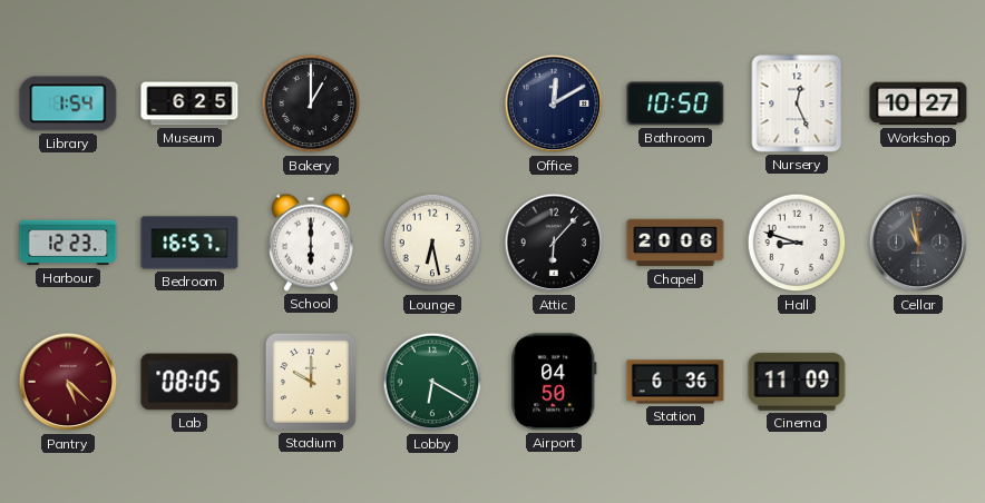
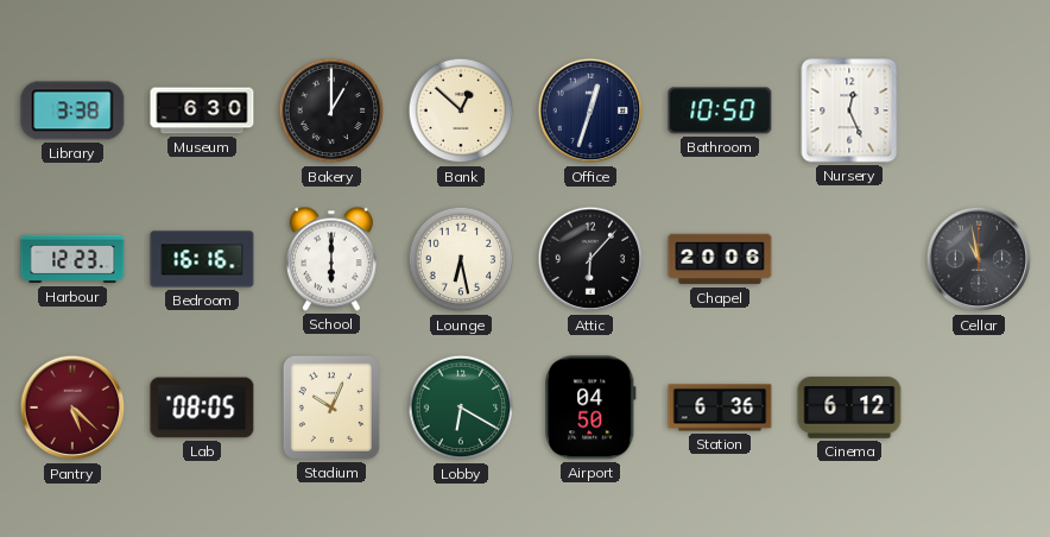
Library: 1:54 -> 3:38 (72, 110)
Museum: 6:25 -> 6:30 (202, 110)
Bank: none -> 12:52 (461, 110)
Office: 12:10 -> 12:33 (590, 110)
Workshop: 10:27 -> none (918, 103)
Bedroom: 16:57 -> 16:16 (202, 259)
Hall: 8:48 -> none (797, 243)
Stadium: 10:00 -> 10:04 (331, 408)
Cinema: 11:09 -> 6:12 (849, 408)
